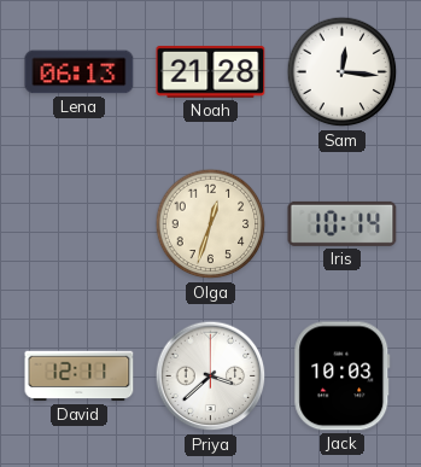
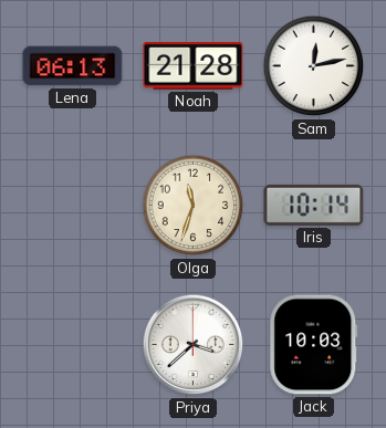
Sam: 12:16 -> 12:13 (314, 66)
Olga: 12:33 -> 11:33 (194, 206)
David: 12:11 -> none (80, 376)
